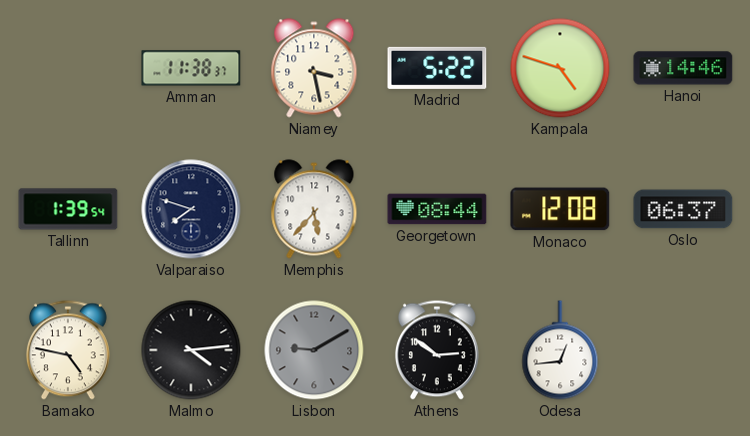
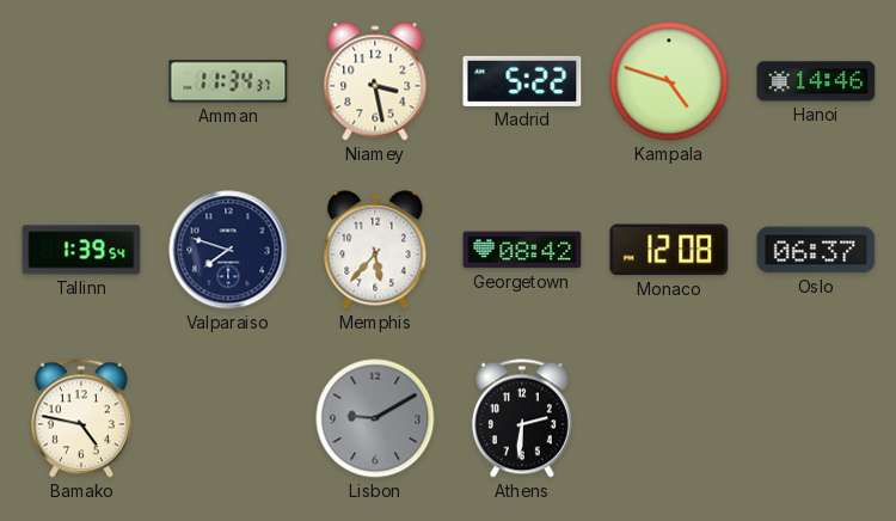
Amman: 11:38 -> 11:34 (228, 81)
Georgetown: 08:44 -> 08:42 (522, 250)
Malmo: 4:14 -> none (191, 350)
Athens: 2:51 -> 2:31 (522, 418)
Odesa: 12:44 -> none (560, 350)
